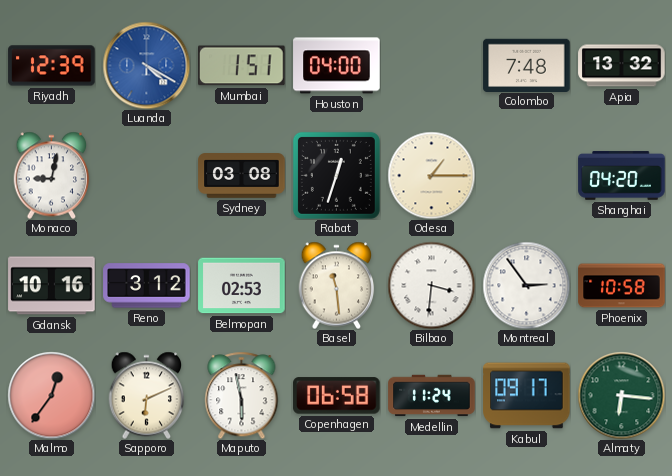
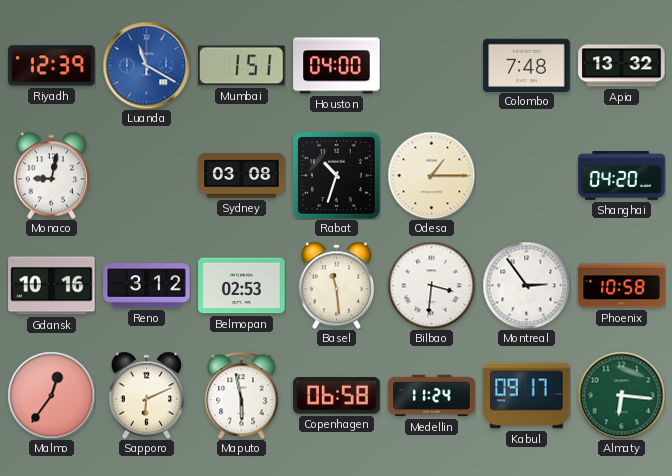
Luanda: 4:20 -> 11:20 (146, 65)
Rabat: 12:33 -> 10:33 (336, 175)
